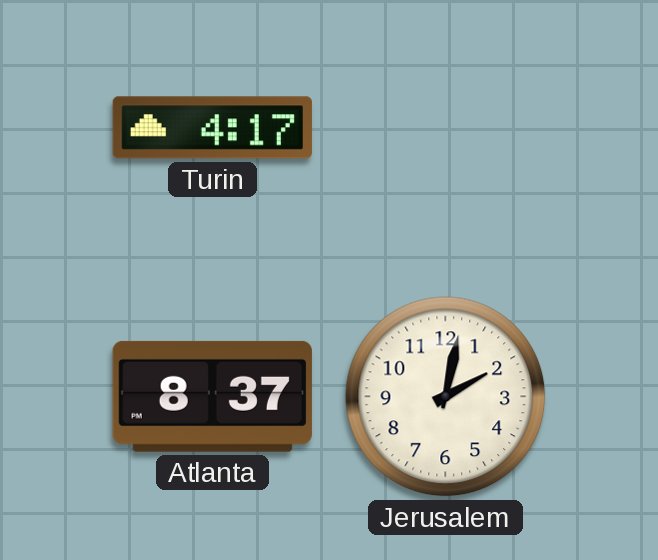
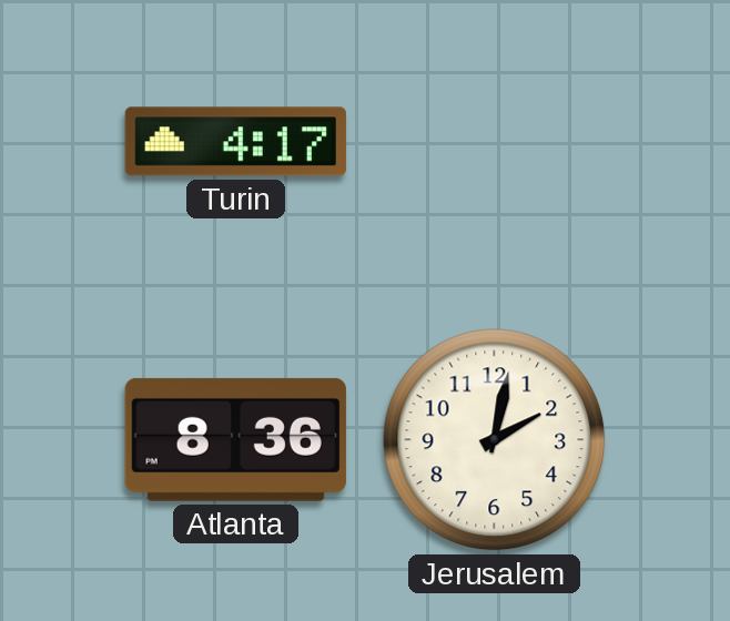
Atlanta: 8:37 -> 8:36 (235, 439)
